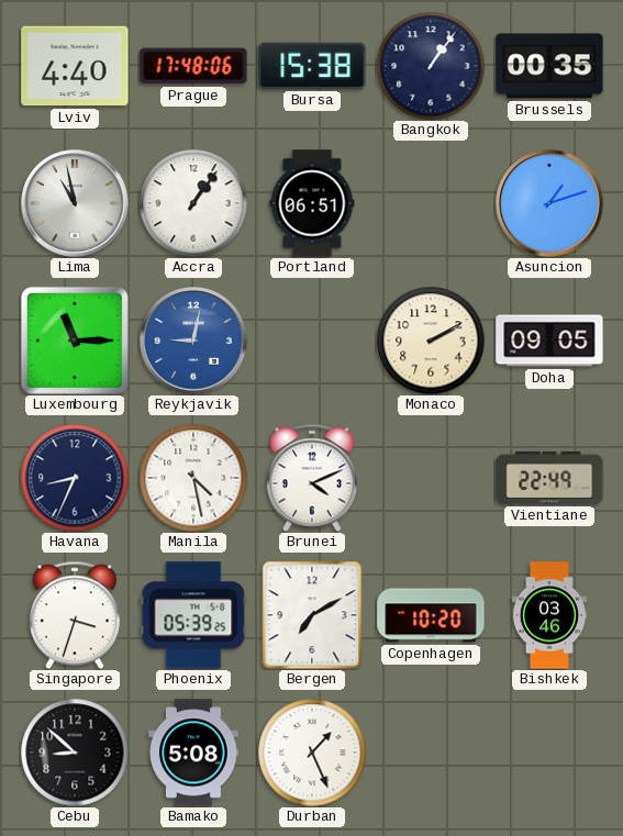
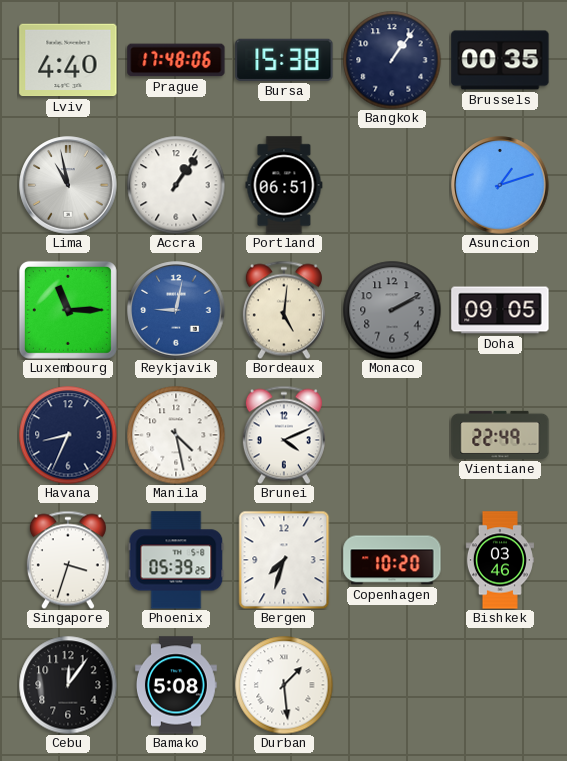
Bordeaux: none -> 5:01 (284, 310)
Monaco dial: cream -> grey (392, 310)
Bergen: 7:10 -> 7:33 (284, 560)
Cebu: 8:52 -> 12:06 (68, 685)
Durban: 1:26 -> 1:29 (284, 685)
